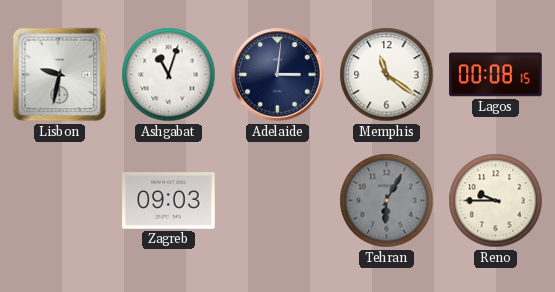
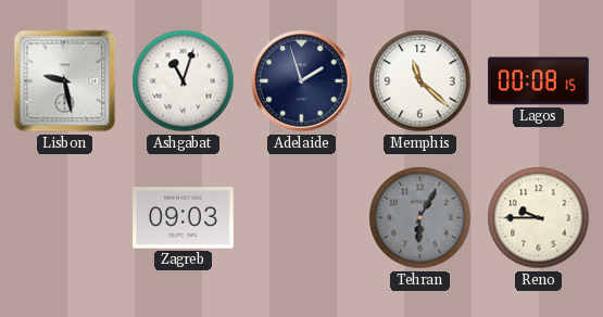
Lisbon: 9:32 -> 9:28 (65, 81)
Adelaide: 3:01 -> 1:57 (302, 81)
Memphis: 11:21 -> 11:22 (420, 81)
